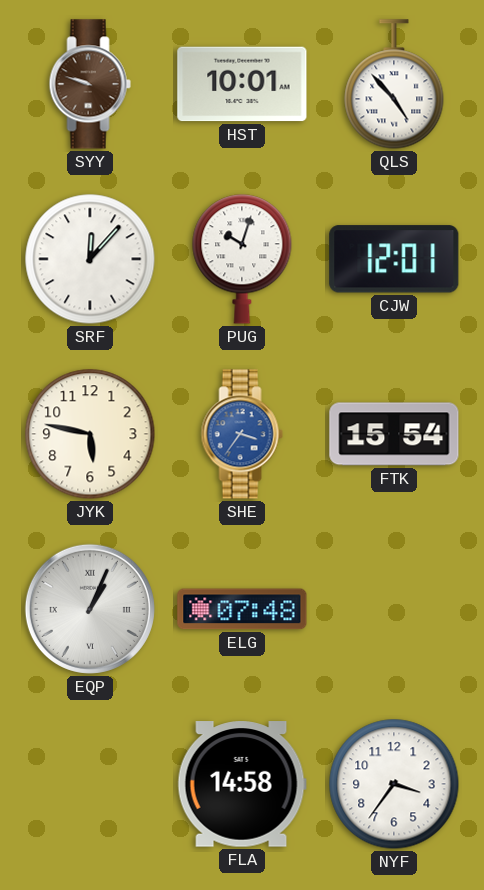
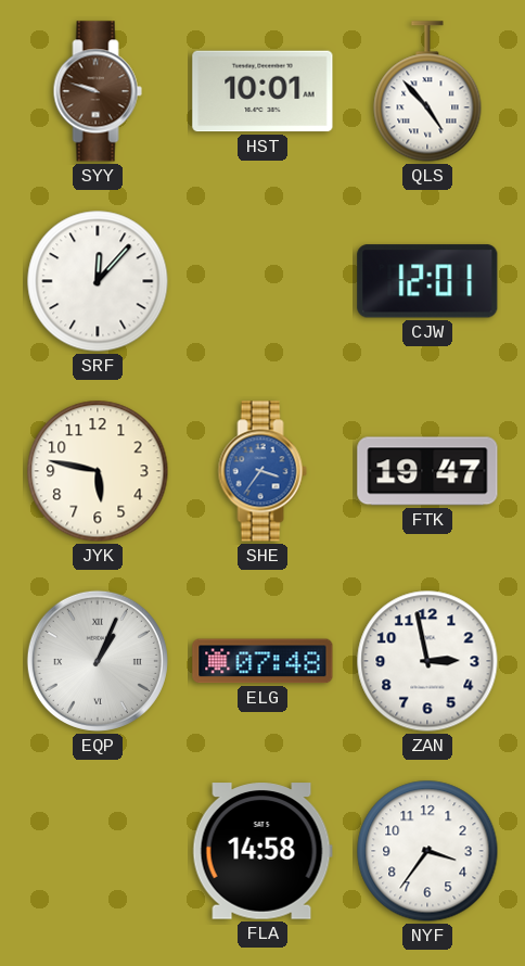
PUG: 10:03 -> none (242, 259)
FTK: 15:54 -> 19:47 (427, 471)
ZAN: none -> 2:58 (427, 661)
